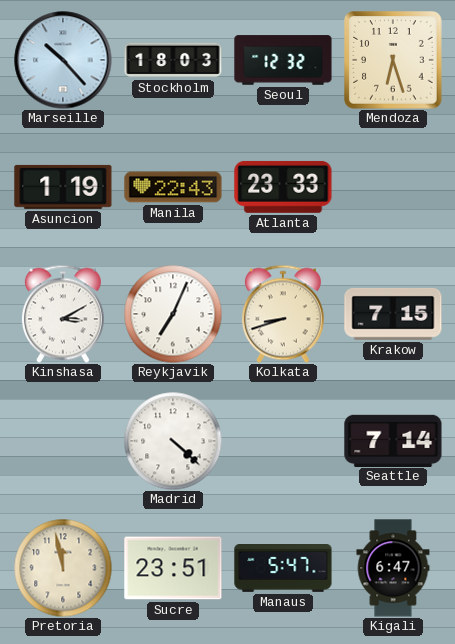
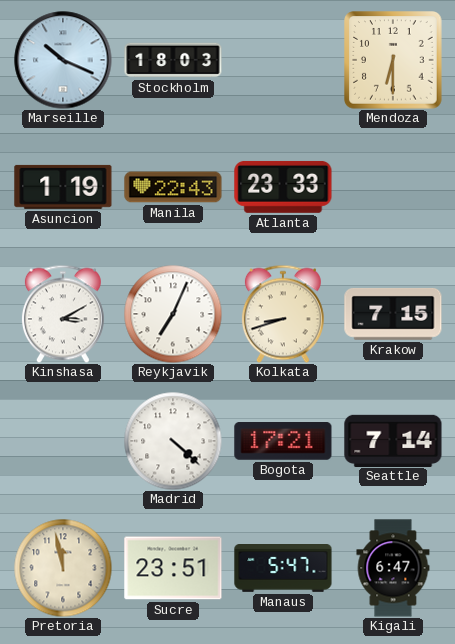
Marseille: 10:23 -> 10:19 (63, 60)
Seoul: 12:32 -> none (283, 60)
Mendoza: 6:27 -> 6:30 (393, 60)
Bogota: none -> 17:21 (283, 442)
